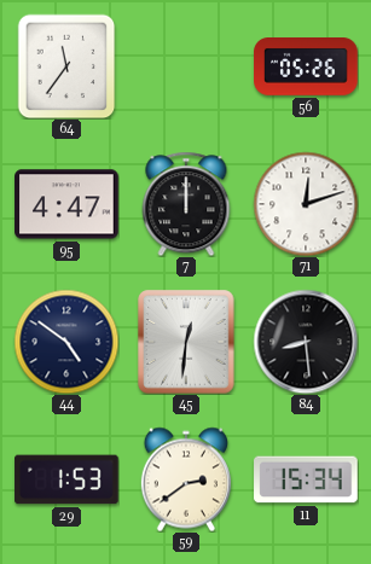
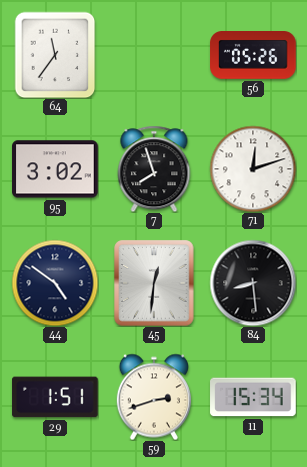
95: 4:47 -> 3:02 (55, 169)
7: 12:00 -> 7:57 (154, 169)
29: 1:53 -> 1:51 (55, 397)
59: 2:39 -> 2:42 (154, 397)
